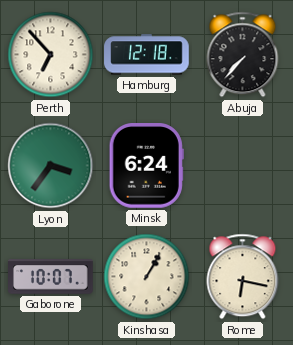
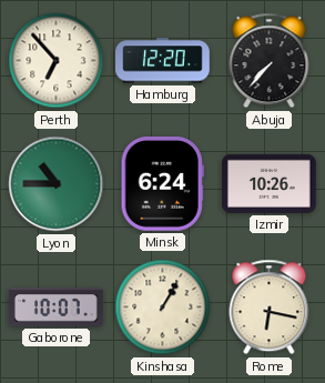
Hamburg: 12:18 -> 12:20 (163, 61)
Lyon: 3:36 -> 10:45 (57, 184)
Izmir: none -> 10:26 (270, 183)
